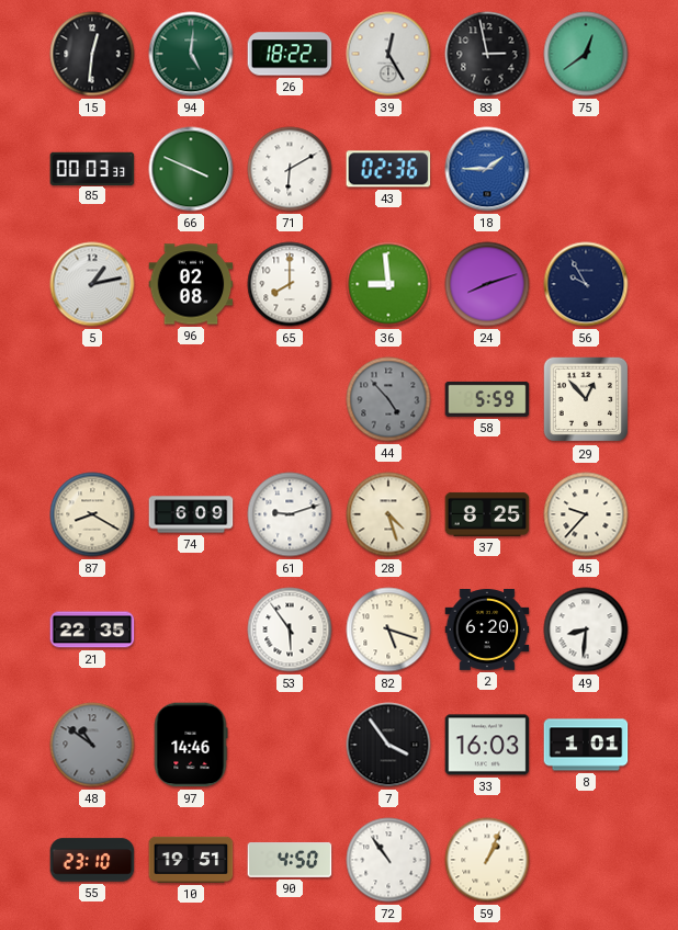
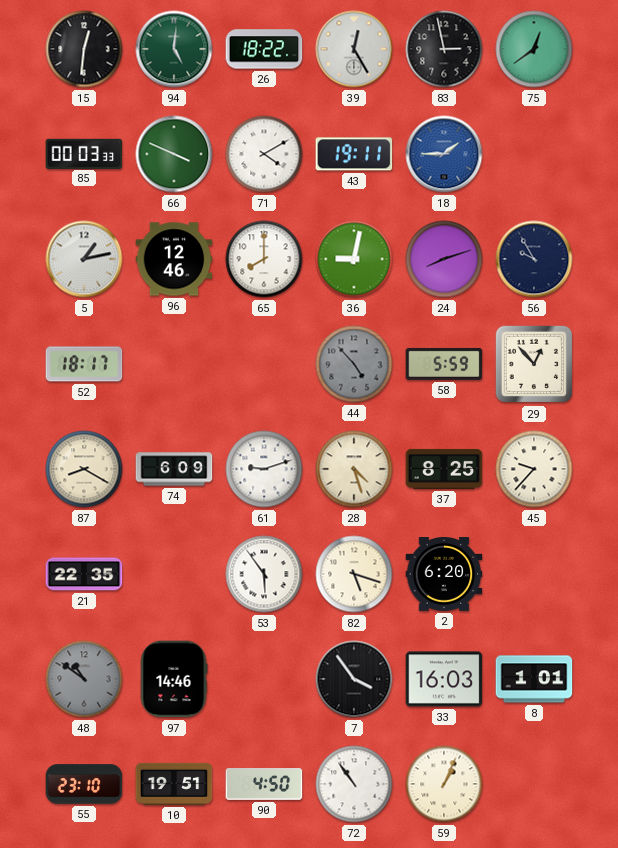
71: 6:10 -> 4:10 (264, 154)
43: 02:36 -> 19:11 (354, 154)
96: 02:08 -> 12:46 (174, 259)
36: 8:59 -> 9:02 (354, 259)
52: none -> 18:17 (84, 364)
49: 8:31 -> none (586, 630)
